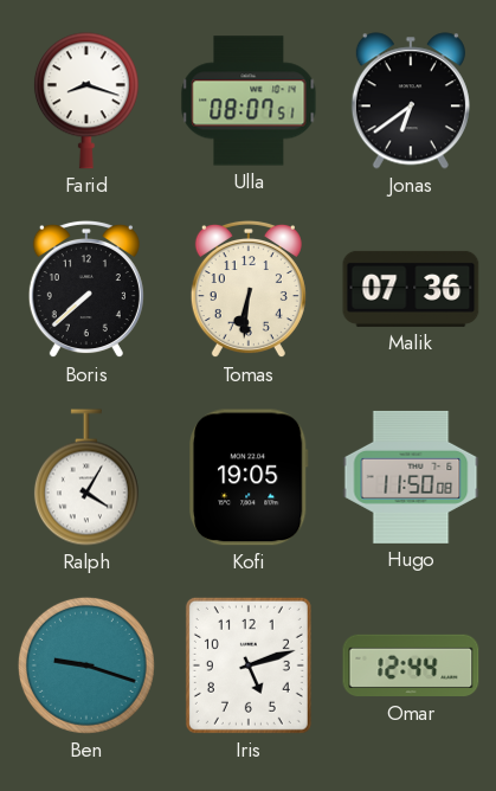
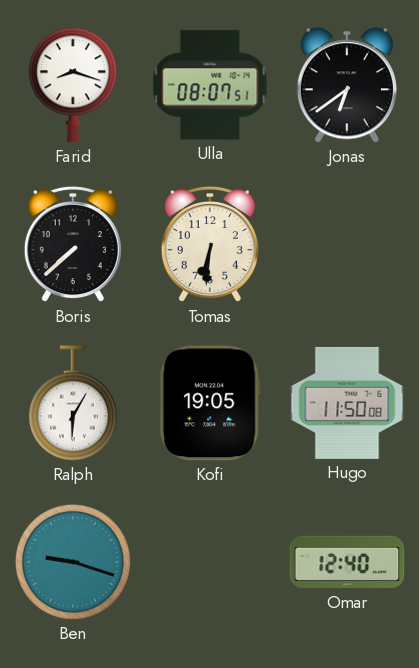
Malik: 07:36 -> none (411, 289)
Ralph: 4:05 -> 6:05 (73, 403)
Iris: 5:12 -> none (249, 665)
Omar: 12:44 -> 12:40 (347, 562)
